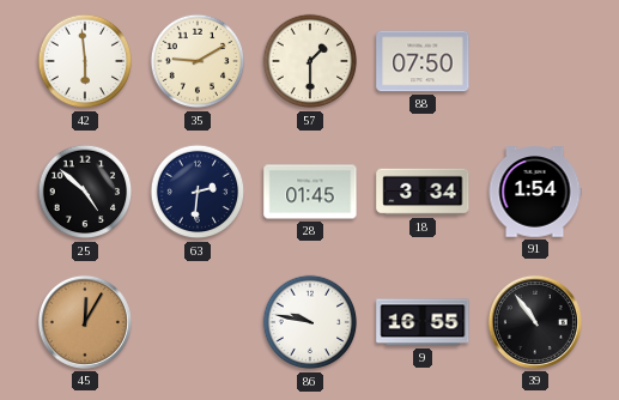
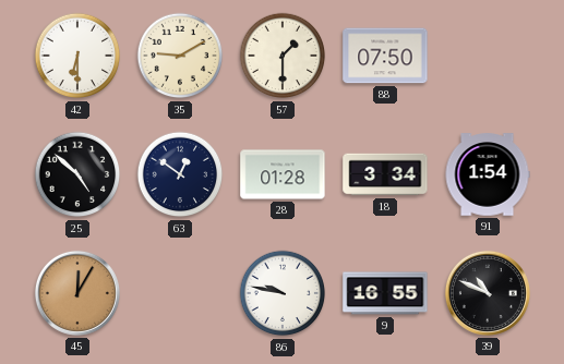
42: 5:59 -> 6:30 (77, 56)
63: 2:31 -> 12:51 (180, 174)
28: 01:45 -> 01:28 (283, 174)
39: 10:54 -> 10:49 (488, 293)
